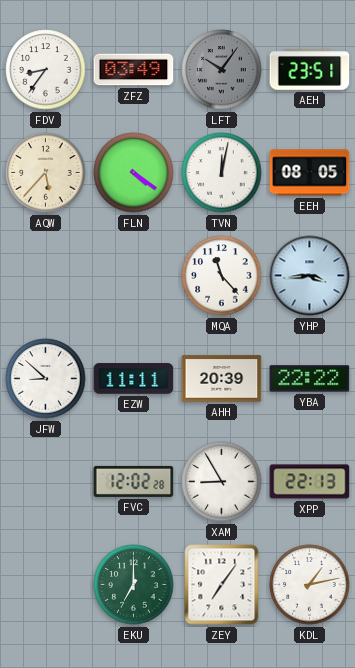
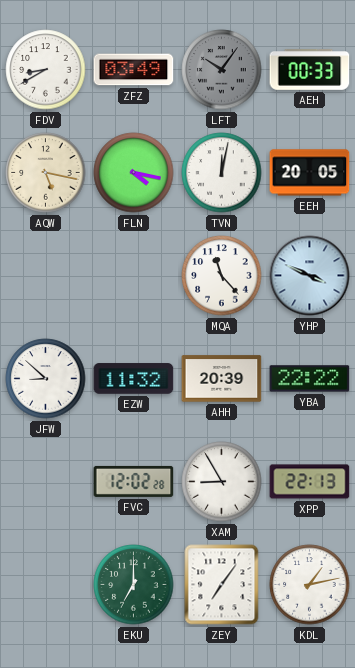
FDV: 8:36 -> 8:40 (46, 70)
AEH: 23:51 -> 00:33 (310, 70)
AQW: 5:37 -> 5:17 (46, 173)
FLN: 4:21 -> 4:17 (134, 173)
EEH: 08:05 -> 20:05 (310, 173)
YHP: 3:44 -> 3:49 (310, 276)
EZW: 11:11 -> 11:32 (134, 379)
